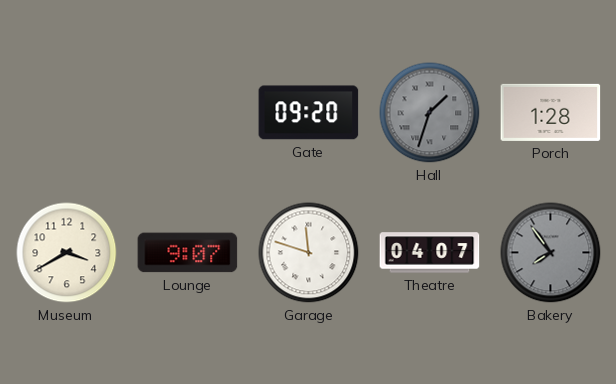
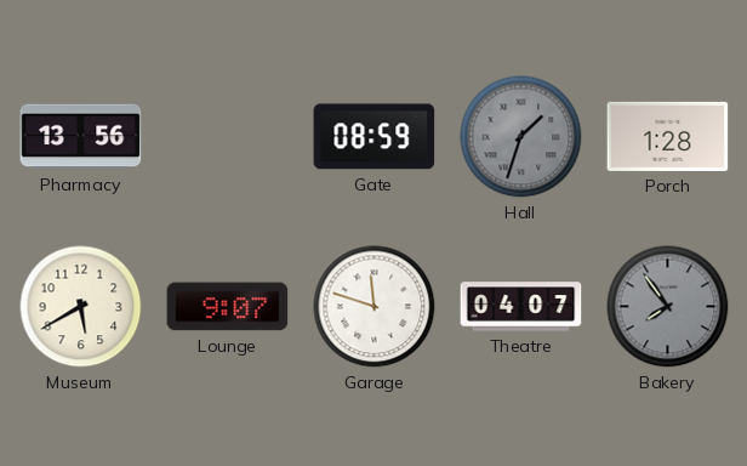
Pharmacy: none -> 13:56 (81, 137)
Gate: 09:20 -> 08:59 (375, 137)
Museum: 3:40 -> 5:40 (81, 307)
